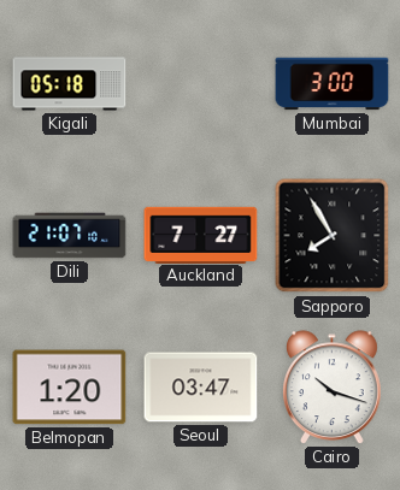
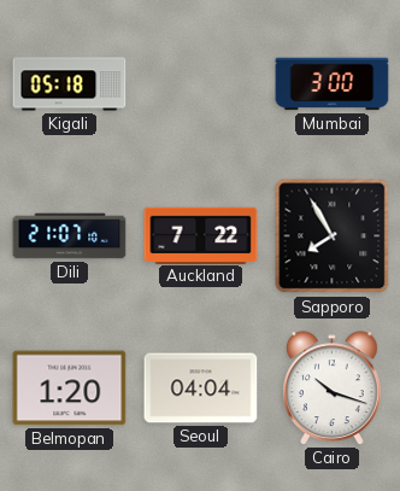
Auckland: 7:27 -> 7:22 (201, 235)
Seoul: 03:47 -> 04:04 (201, 388)
